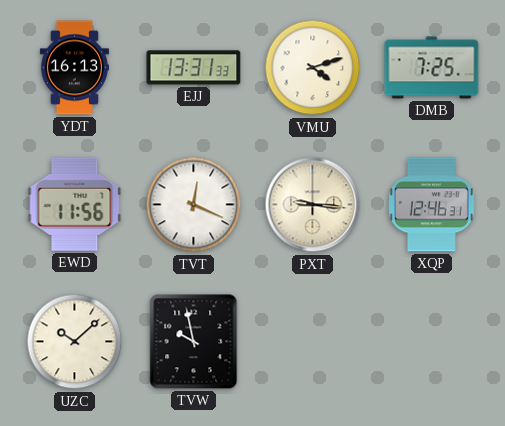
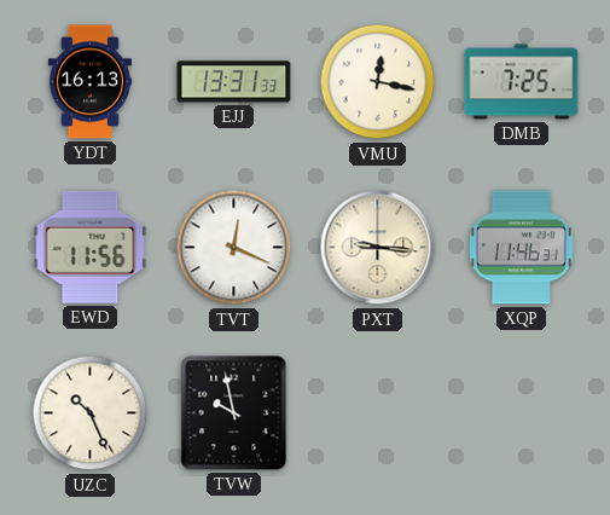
VMU: 4:12 -> 12:17 (378, 82)
XQP: 12:46 -> 11:46 (522, 248)
UZC: 10:08 -> 10:26 (91, 413)
